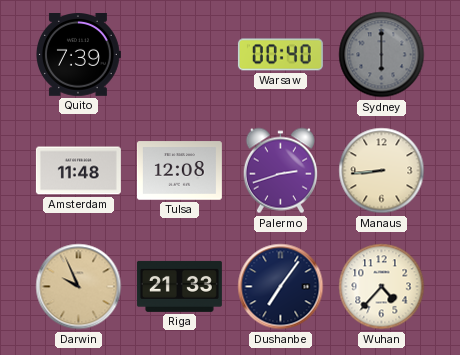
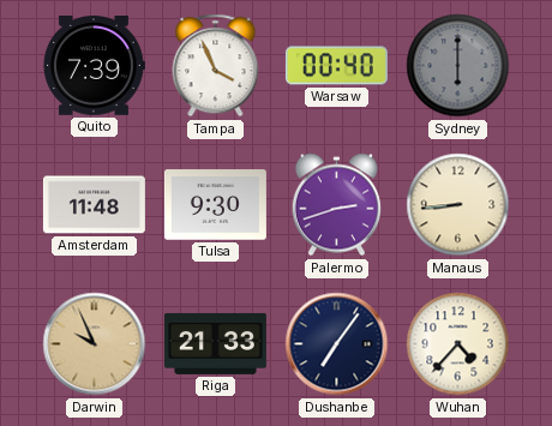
Tampa: none -> 3:56 (216, 66)
Tulsa: 12:08 -> 9:30 (215, 205)
